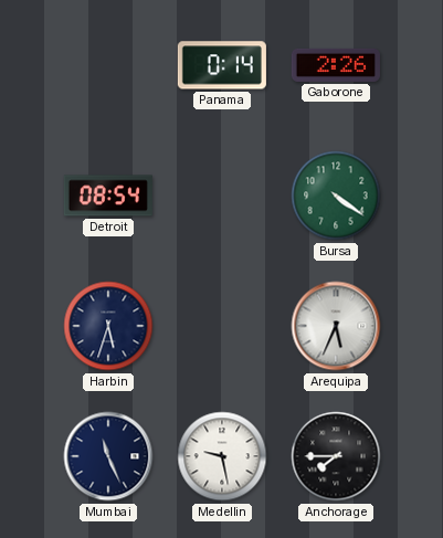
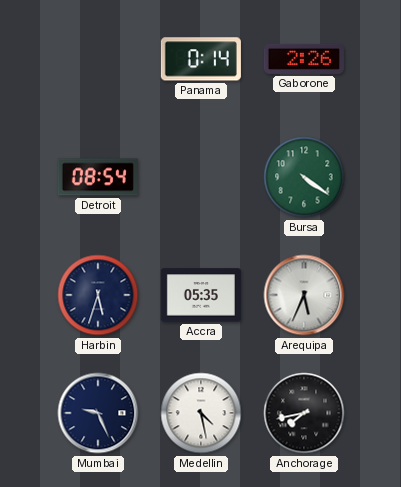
Accra: none -> 05:35 (201, 295)
Mumbai: 11:26 -> 9:26 (98, 413)
Medellin: 9:28 -> 4:28 (201, 413)
Anchorage: 7:45 -> 7:43 (304, 413)
